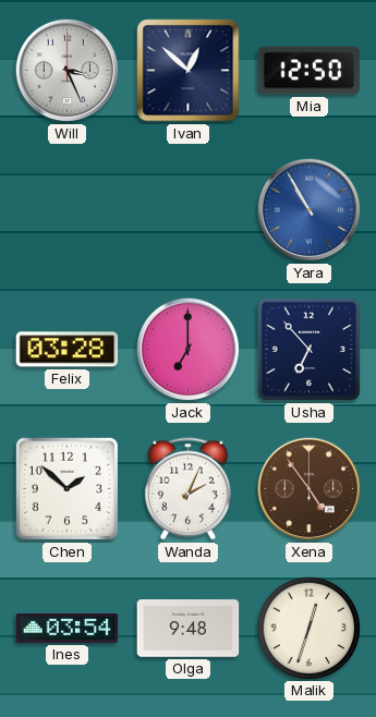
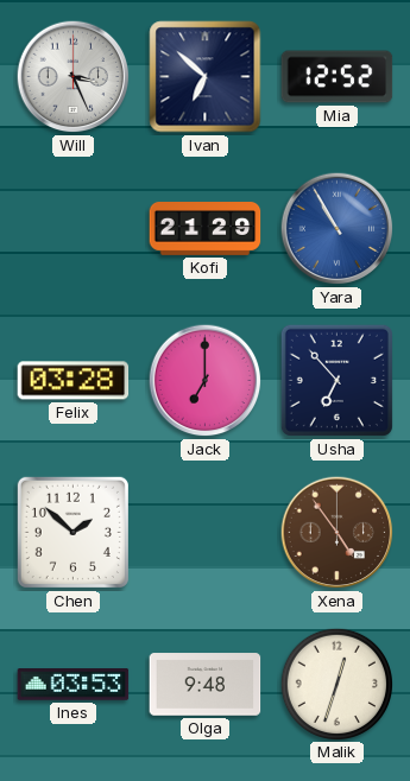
Ivan: 12:52 -> 6:52 (206, 77)
Mia: 12:50 -> 12:52 (338, 77)
Kofi: none -> 21:29 (206, 229)
Wanda: 2:04 -> none (187, 489)
Ines: 03:54 -> 03:53 (74, 685)
